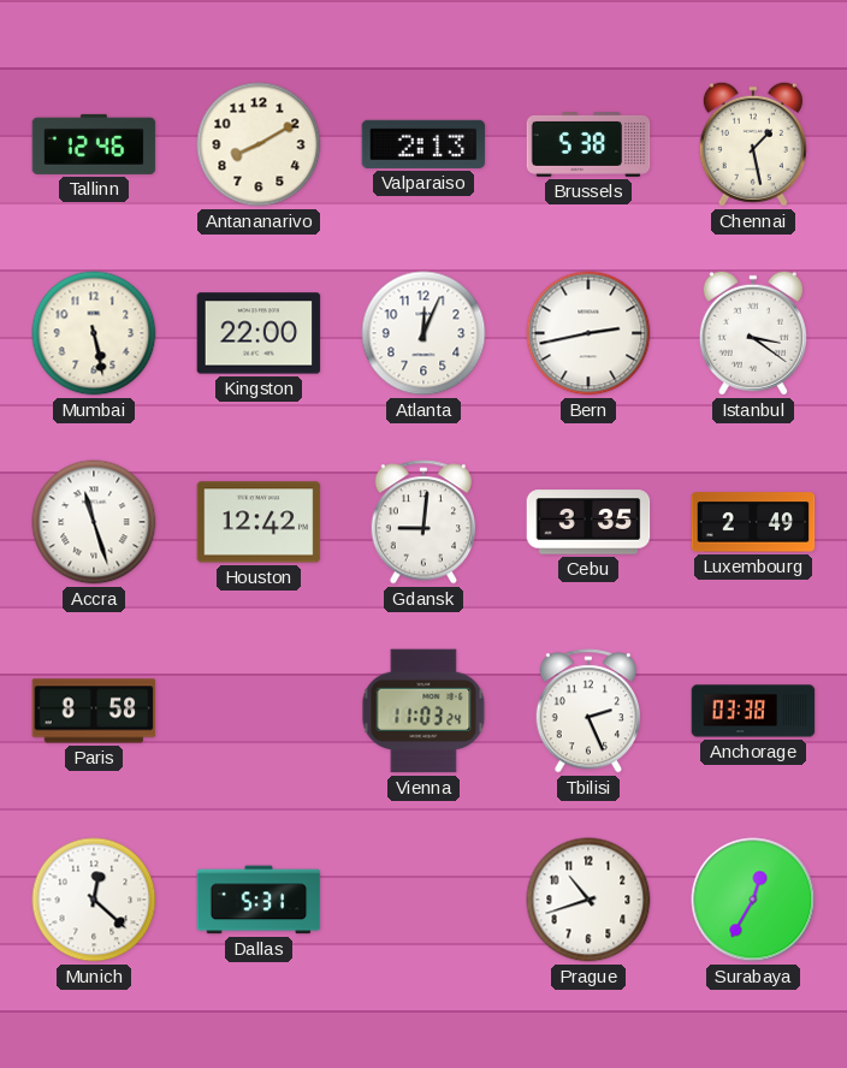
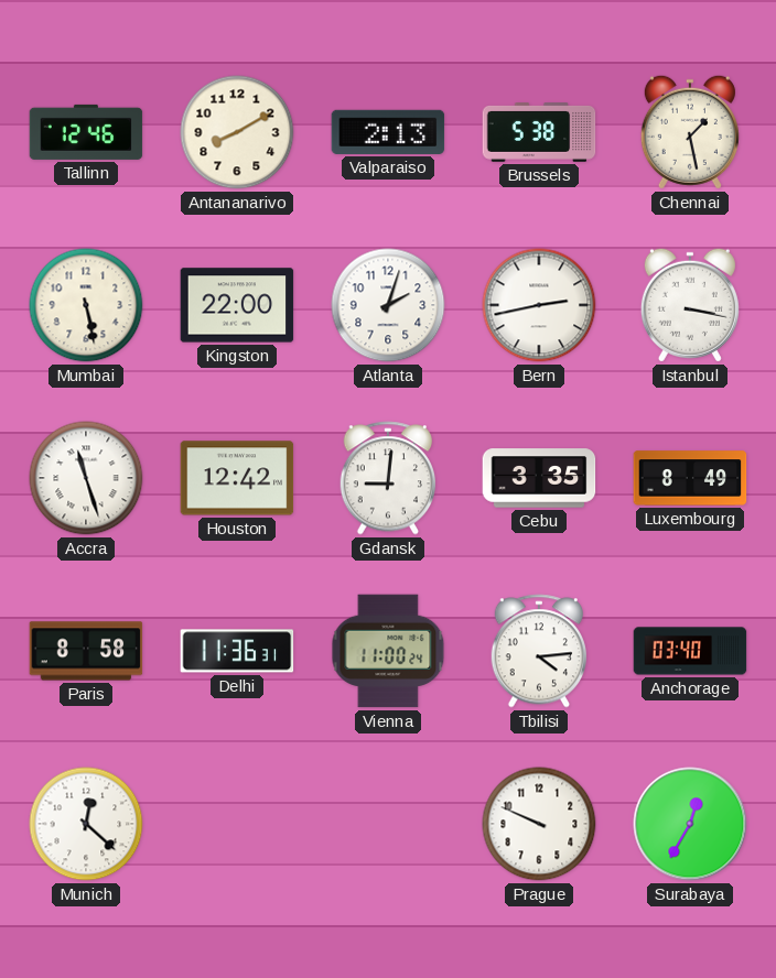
Atlanta: 12:04 -> 2:03 (388, 305)
Istanbul: 3:21 -> 3:17 (690, 305)
Luxembourg: 2:49 -> 8:49 (690, 478)
Delhi: none -> 11:36 (237, 651)
Vienna: 11:03 -> 11:00 (388, 651)
Tbilisi: 2:26 -> 4:14 (538, 651)
Anchorage: 03:38 -> 03:40 (690, 651)
Dallas: 5:31 -> none (259, 900)
Prague: 10:42 -> 9:49 (539, 824)
